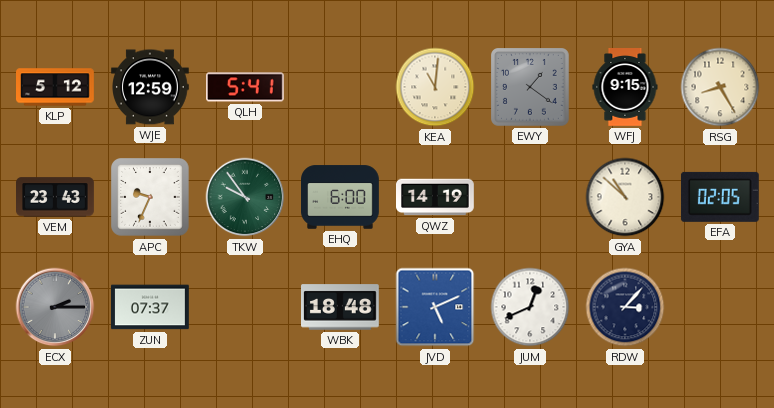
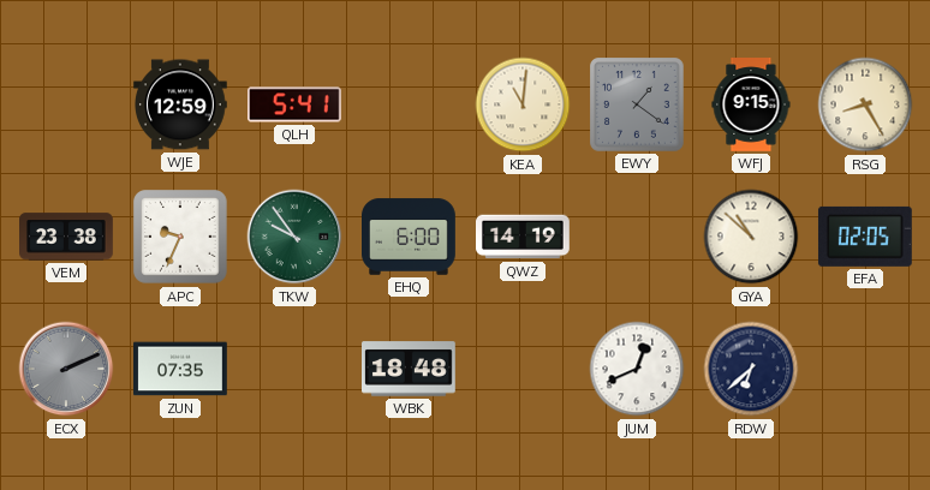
KLP: 5:12 -> none (56, 87)
VEM: 23:43 -> 23:38 (67, 237)
ECX: 2:15 -> 2:11 (66, 369)
ZUN: 07:37 -> 07:35 (181, 369)
JVD: 5:11 -> none (435, 307)
RDW: 3:07 -> 6:38 (751, 369)
